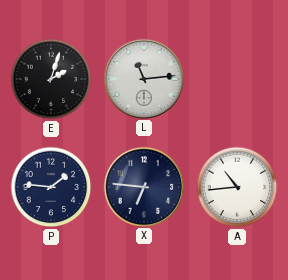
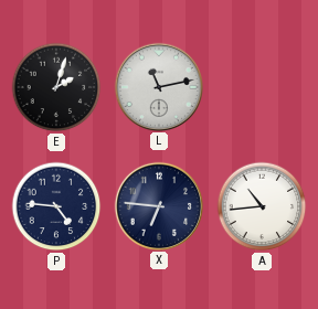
L: 11:14 -> 11:13 (158, 86)
P: 1:46 -> 4:46 (56, 206)
